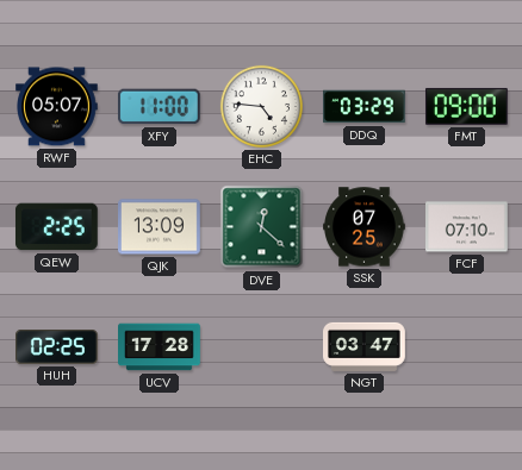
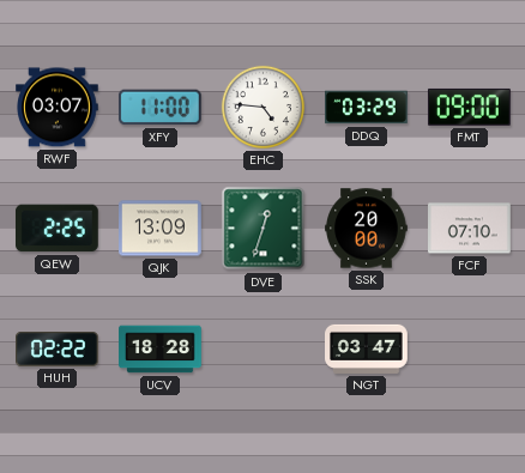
RWF: 05:07 -> 03:07 (58, 108)
DVE: 12:22 -> 12:33 (264, 229)
SSK: 07:25 -> 20:00 (367, 229)
HUH: 02:25 -> 02:22 (58, 350)
UCV: 17:28 -> 18:28 (161, 350)
